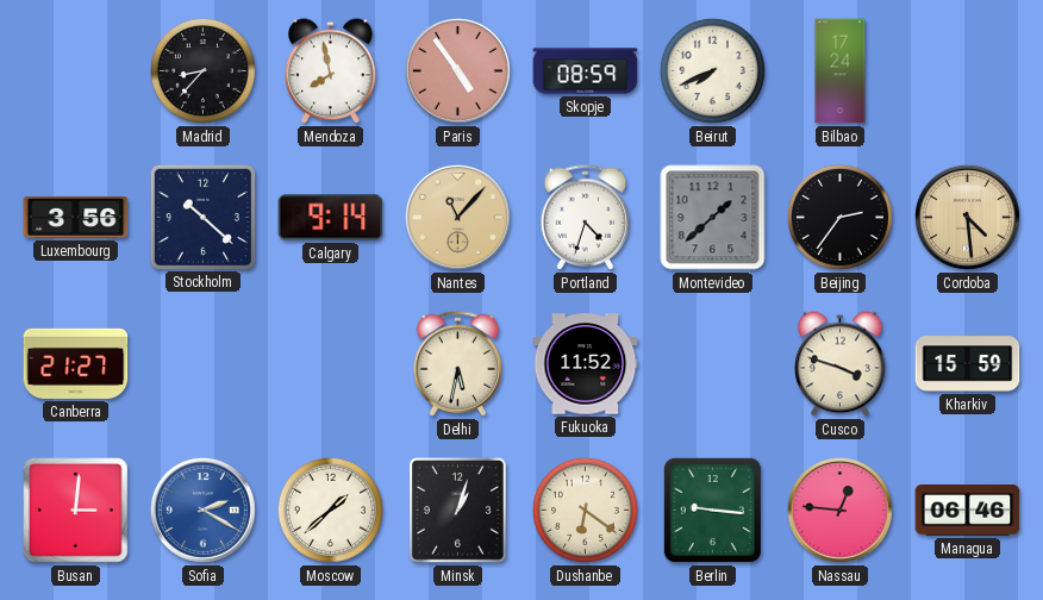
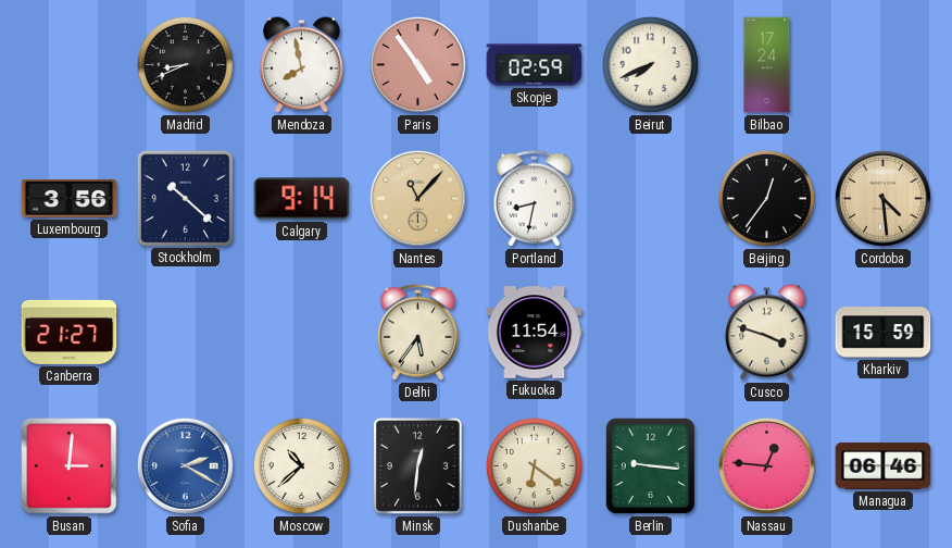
Madrid: 8:37 -> 8:41 (185, 64)
Skopje: 08:59 -> 02:59 (535, 65)
Portland: 4:33 -> 8:32 (535, 199)
Montevideo: 1:38 -> none (713, 218)
Beijing: 2:36 -> 12:36 (766, 198)
Delhi: 5:32 -> 5:36 (418, 333)
Fukuoka: 11:52 -> 11:54 (535, 333)
Moscow: 1:38 -> 10:38 (301, 465)
Minsk: 1:03 -> 12:31 (418, 466)
